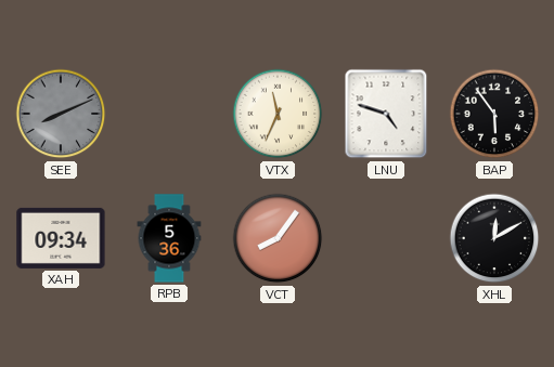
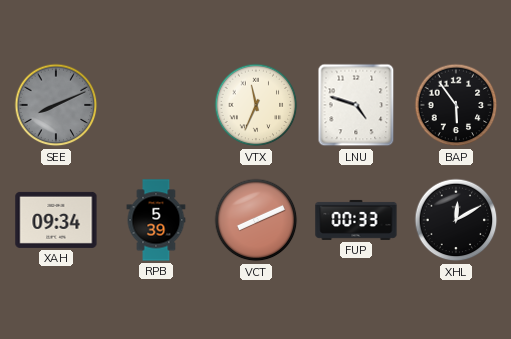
RPB: 5:36 -> 5:39 (156, 220)
VCT: 8:06 -> 8:11 (256, 220)
FUP: none -> 00:33 (356, 220)
